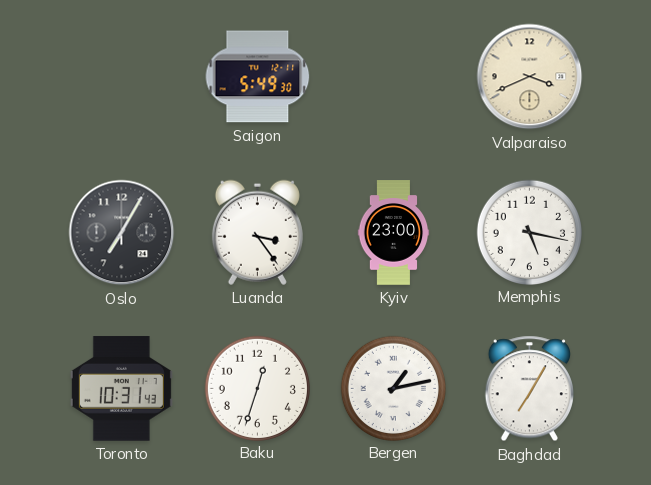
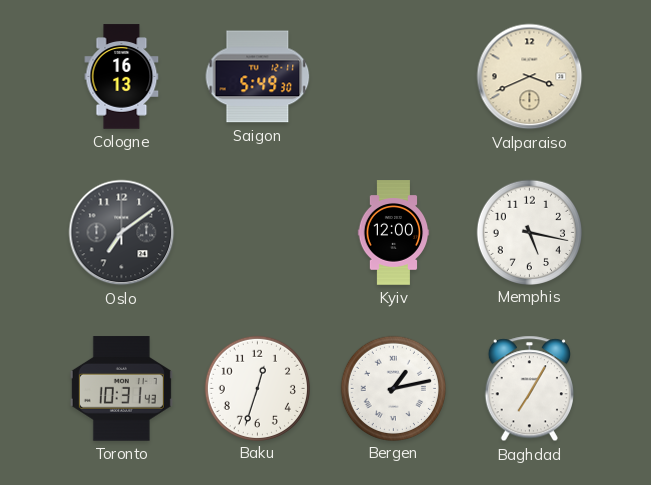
Cologne: none -> 16:13 (122, 77)
Oslo: 7:05 -> 7:09 (122, 233)
Luanda: 3:24 -> none (257, 232)
Kyiv: 23:00 -> 12:00 (394, 233)
